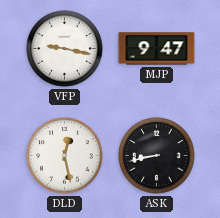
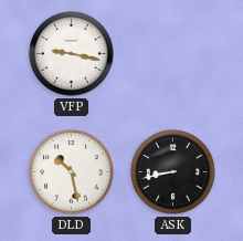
MJP: 9:47 -> none (157, 49)
DLD: 12:28 -> 10:28 (72, 172)
